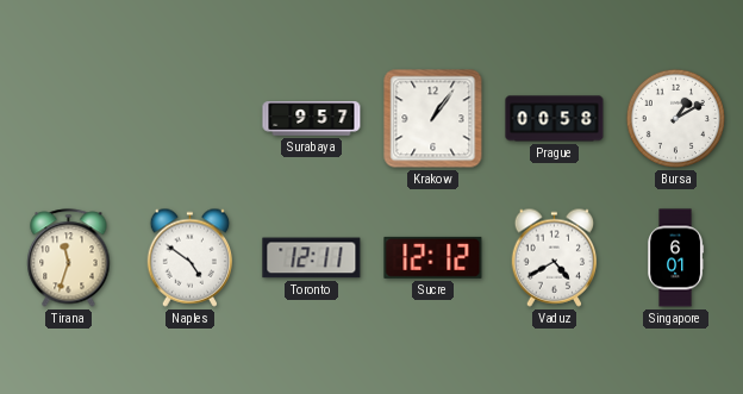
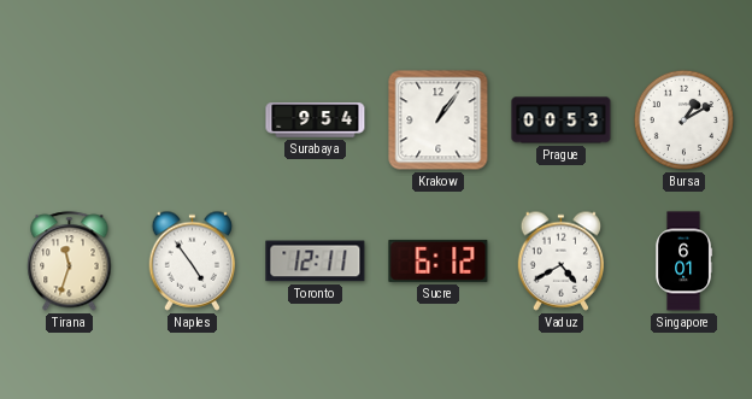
Surabaya: 9:57 -> 9:54 (316, 121)
Prague: 00:58 -> 00:53 (562, 121)
Naples: 4:51 -> 4:54 (193, 260)
Sucre: 12:12 -> 6:12 (439, 260)
